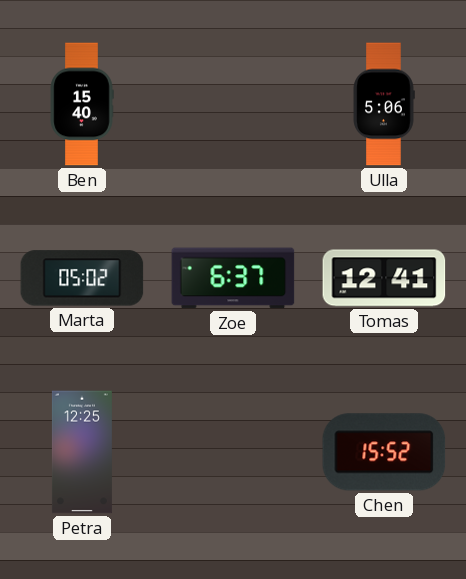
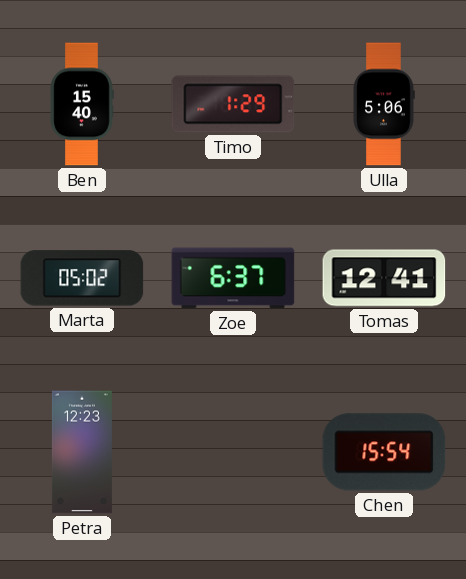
Timo: none -> 1:29 (233, 104)
Petra: 12:25 -> 12:23 (82, 452)
Chen: 15:52 -> 15:54 (384, 452)
